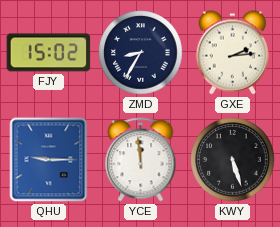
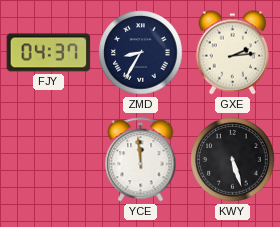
FJY: 15:02 -> 04:37 (49, 53)
QHU: 9:15 -> none (49, 160)
